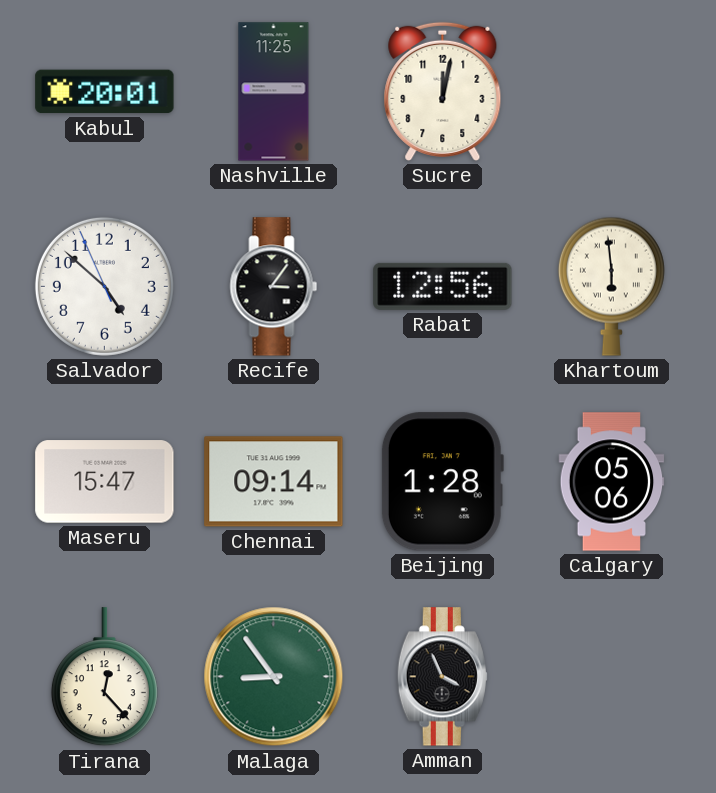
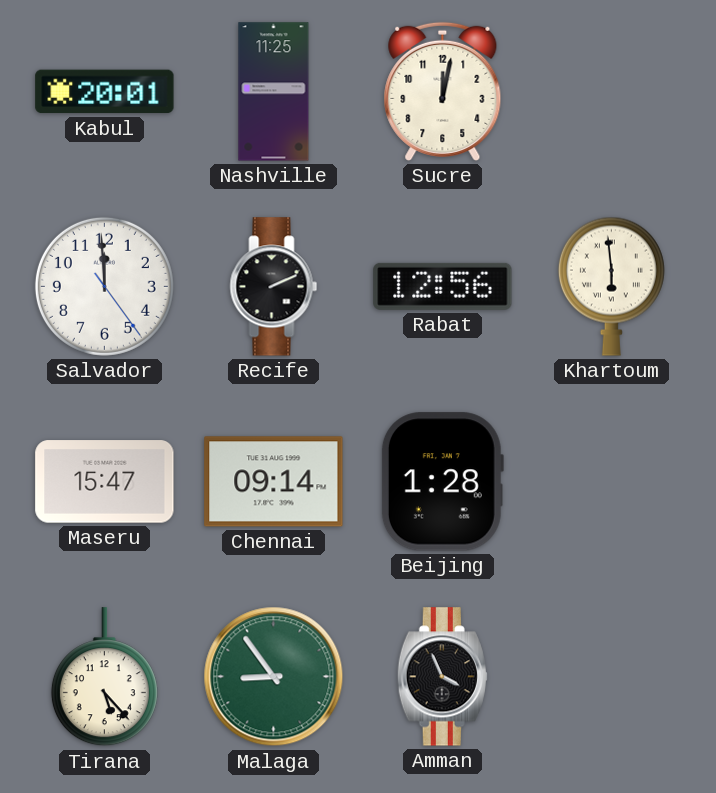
Salvador: 4:51 -> 11:59 (104, 286)
Recife: 3:06 -> 2:11 (274, 287)
Calgary: 05:06 -> none (612, 482)
Tirana: 12:23 -> 5:23 (104, 677)
